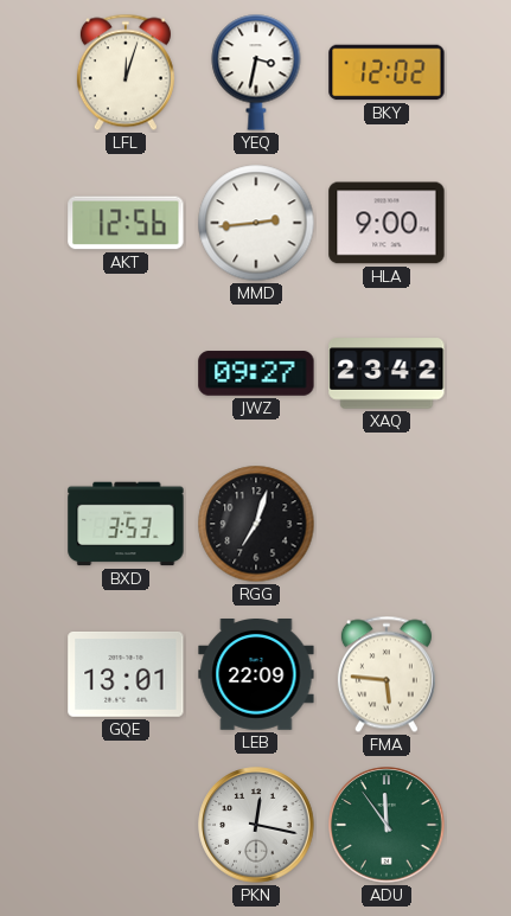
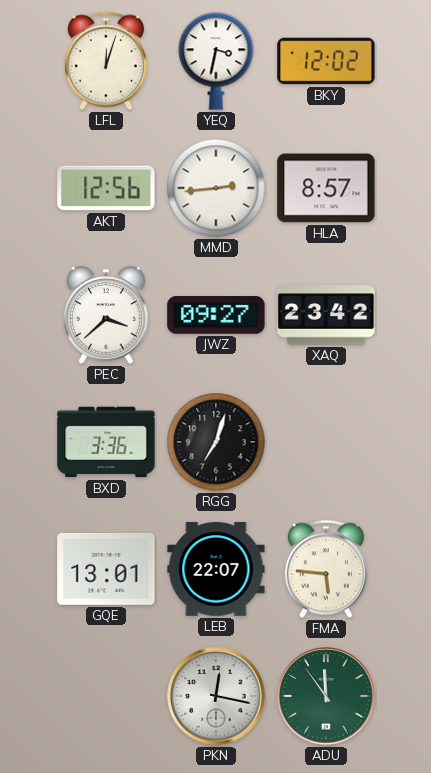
HLA: 9:00 -> 8:57 (326, 188)
PEC: none -> 3:38 (106, 315)
BXD: 3:53 -> 3:36 (106, 442)
LEB: 22:09 -> 22:07 (216, 570)
